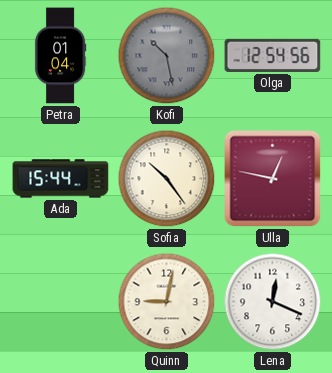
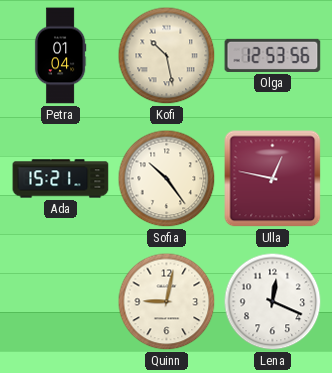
Kofi dial: grey -> cream (167, 56)
Olga: 12:54 -> 12:53 (273, 55)
Ada: 15:44 -> 15:21 (61, 179)
